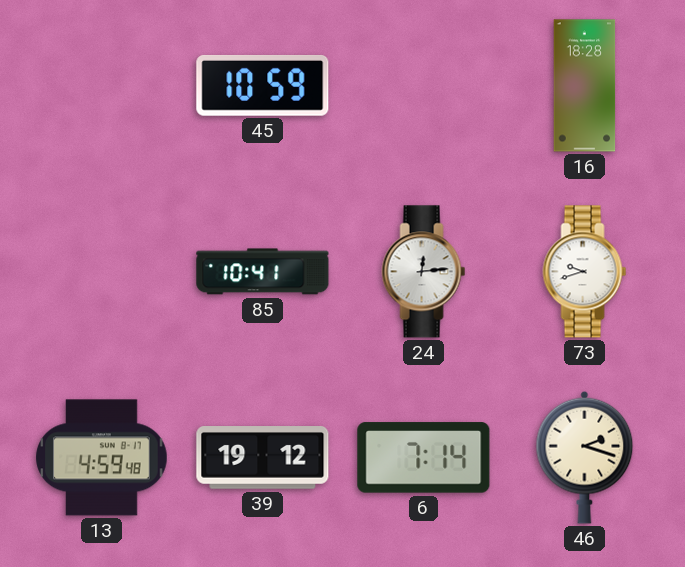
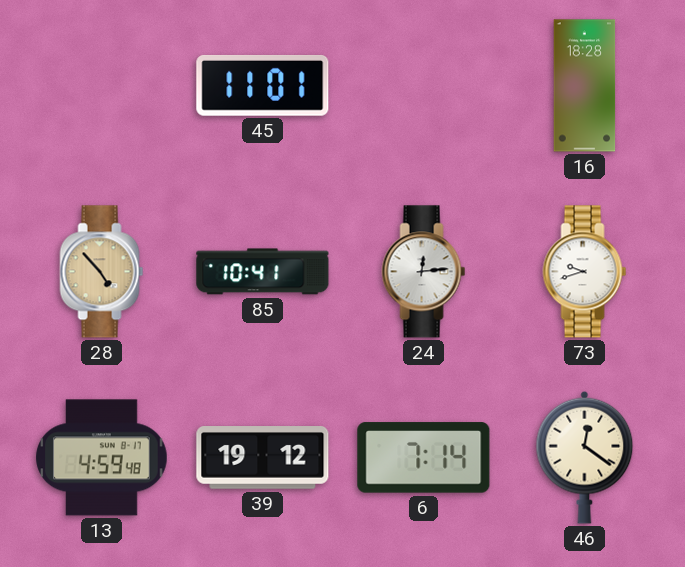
45: 10:59 -> 11:01 (263, 85)
28: none -> 4:53 (102, 272)
46: 2:18 -> 12:21 (585, 457)
